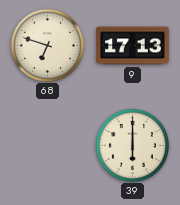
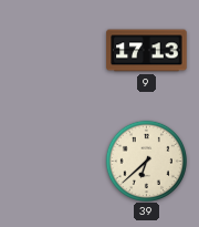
68: 6:48 -> none (47, 45)
39: 6:00 -> 6:38 (146, 161)
